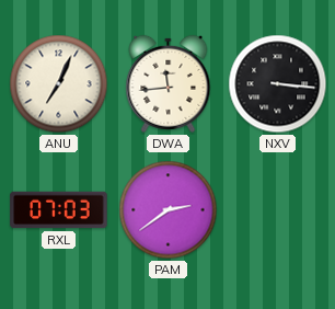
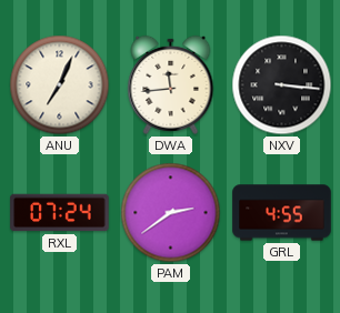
RXL: 07:03 -> 07:24 (60, 213)
GRL: none -> 4:55 (282, 213)
